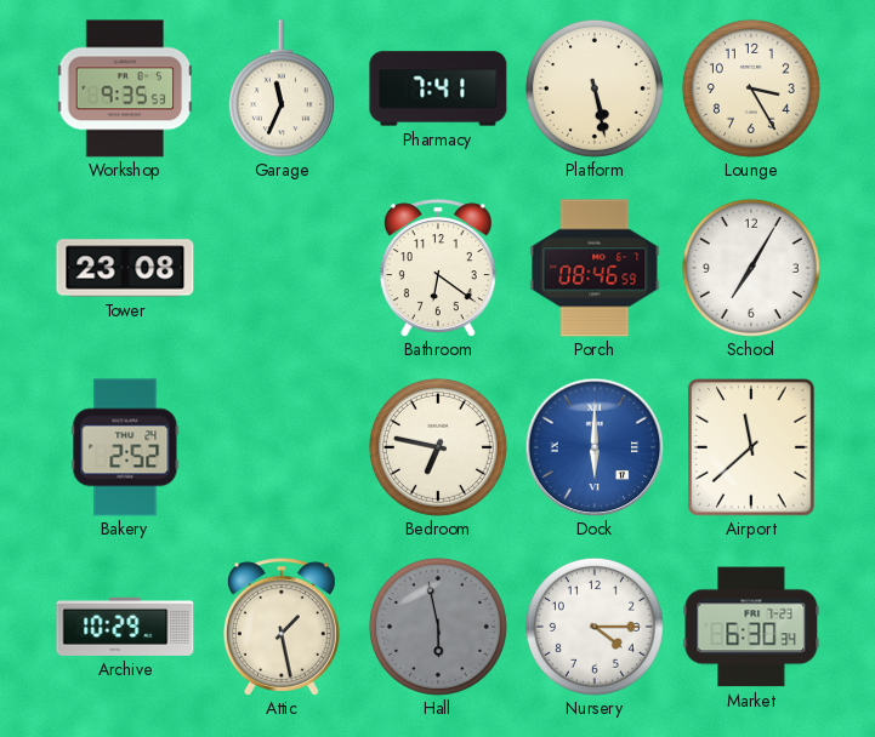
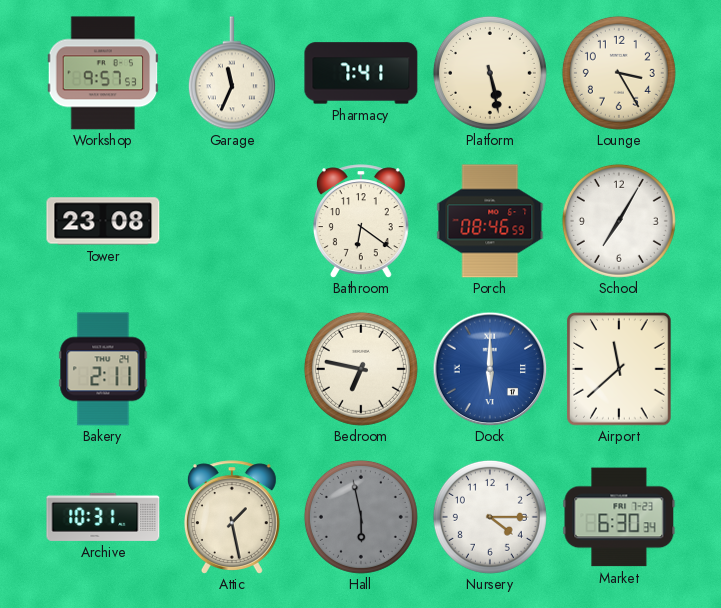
Workshop: 9:35 -> 9:57 (103, 73)
Bakery: 2:52 -> 2:11 (103, 369)
Archive: 10:29 -> 10:31 (103, 517)
